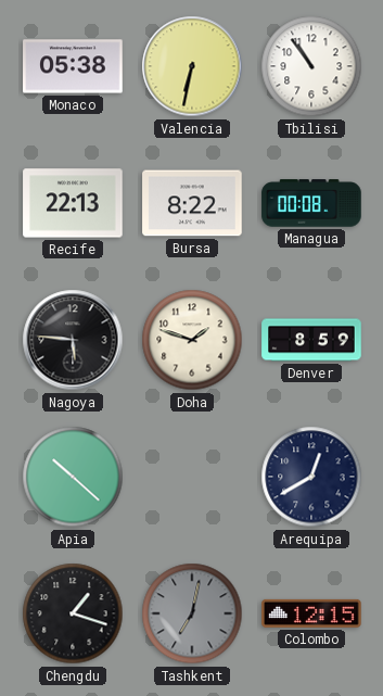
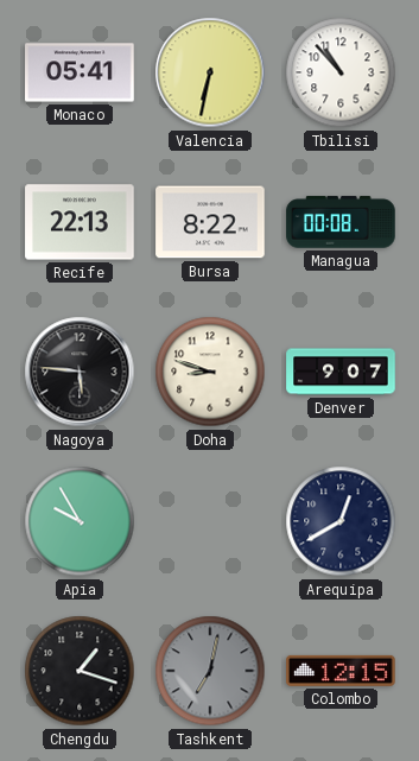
Monaco: 05:38 -> 05:41 (80, 72)
Tbilisi: 10:54 -> 10:53 (341, 72)
Doha: 1:48 -> 8:48 (210, 372)
Denver: 8:59 -> 9:07 (341, 372)
Apia: 10:22 -> 9:55 (80, 521)
